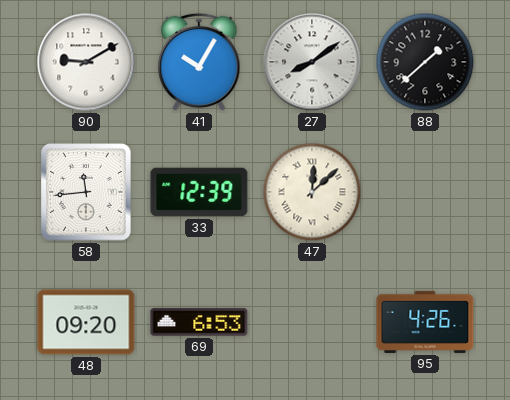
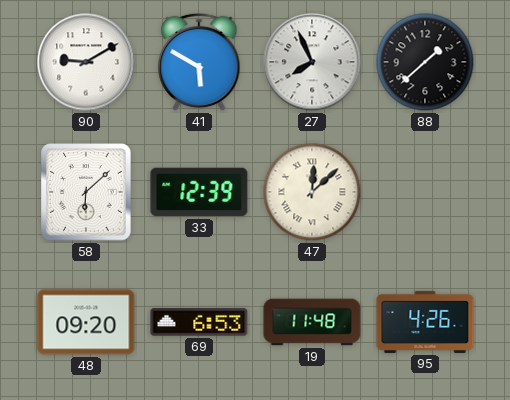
41: 10:05 -> 5:50 (199, 62)
27: 8:09 -> 7:56 (312, 62)
58: 11:44 -> 6:08 (86, 192)
19: none -> 11:48 (312, 322)
